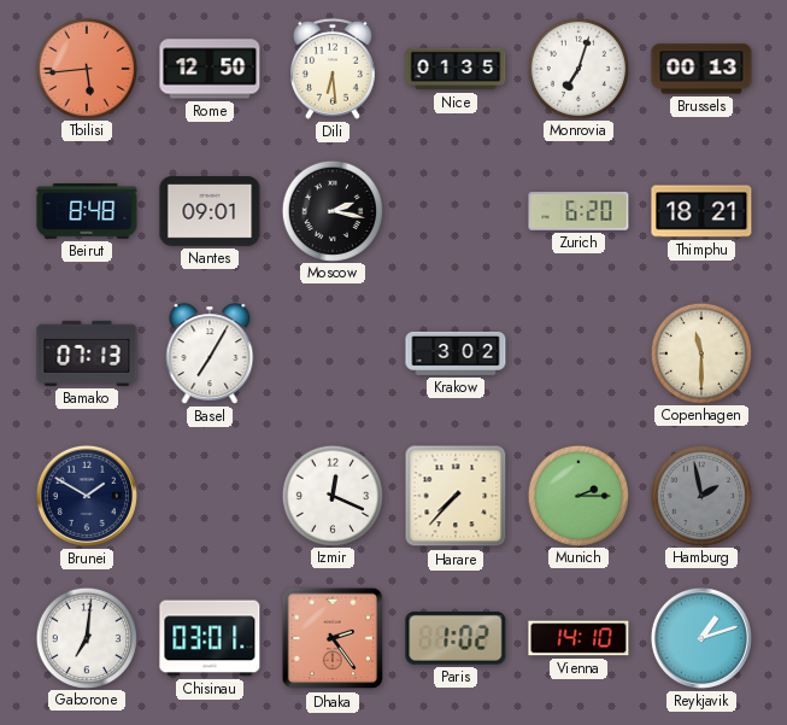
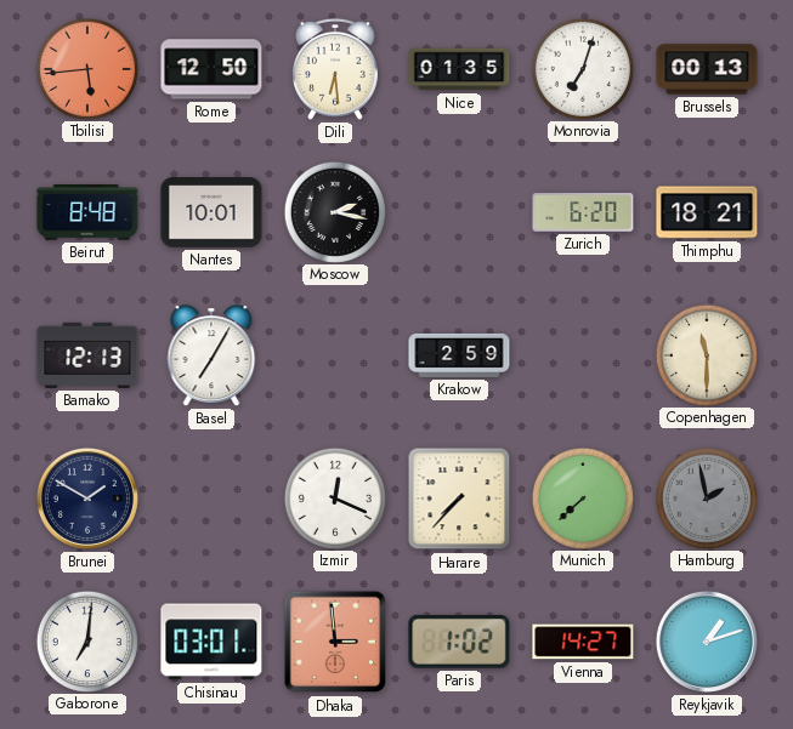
Nantes: 09:01 -> 10:01 (211, 212)
Bamako: 07:13 -> 12:13 (87, 355)
Krakow: 3:02 -> 2:59 (459, 355)
Munich: 2:15 -> 7:38 (582, 497)
Dhaka: 2:24 -> 2:59 (335, 642)
Vienna: 14:10 -> 14:27 (583, 642)
